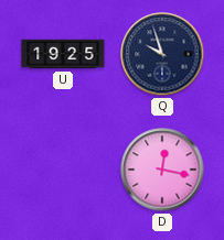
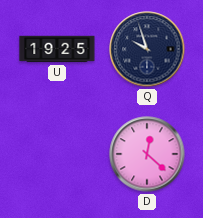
D: 12:17 -> 12:22 (147, 154)
